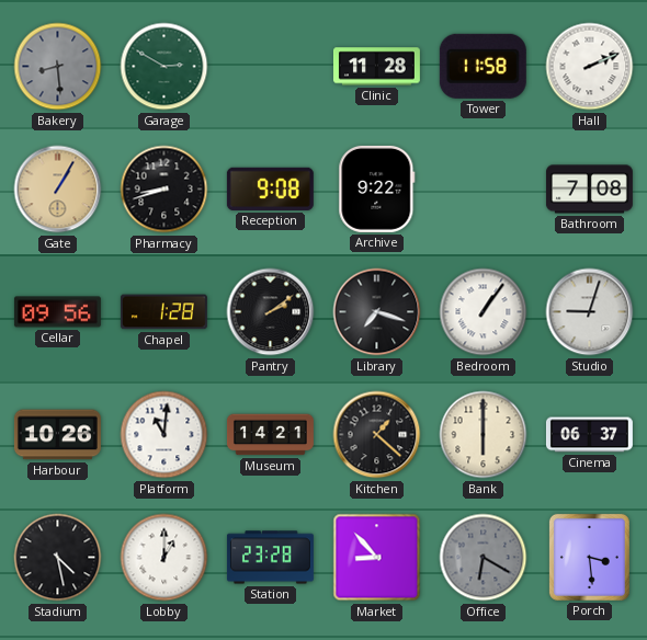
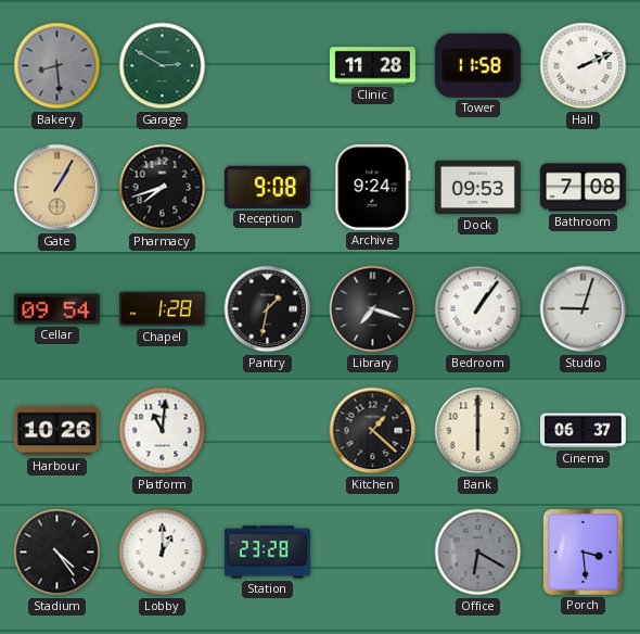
Pharmacy: 8:42 -> 7:42 (163, 188)
Archive: 9:22 -> 9:24 (373, 187)
Dock: none -> 09:53 (477, 188)
Cellar: 09:56 -> 09:54 (56, 309)
Pantry: 2:09 -> 1:32 (268, 309)
Museum: 14:21 -> none (270, 435)
Stadium: 4:28 -> 4:24 (57, 553)
Market: 8:53 -> none (377, 558)
